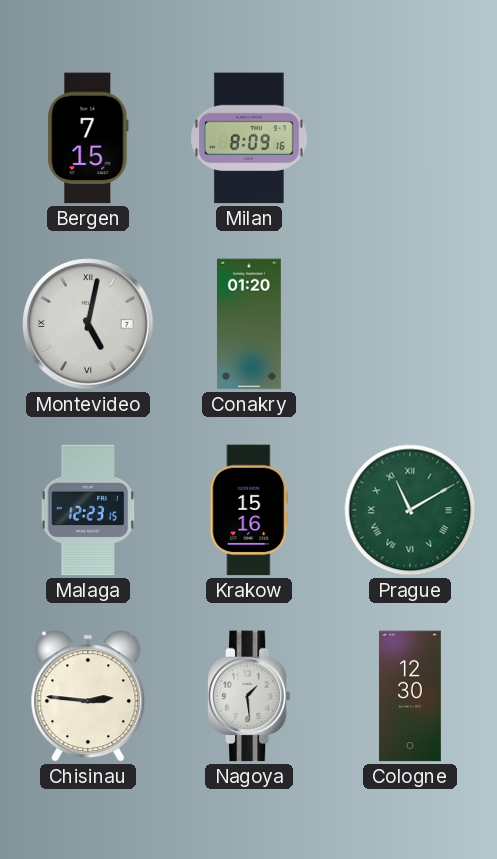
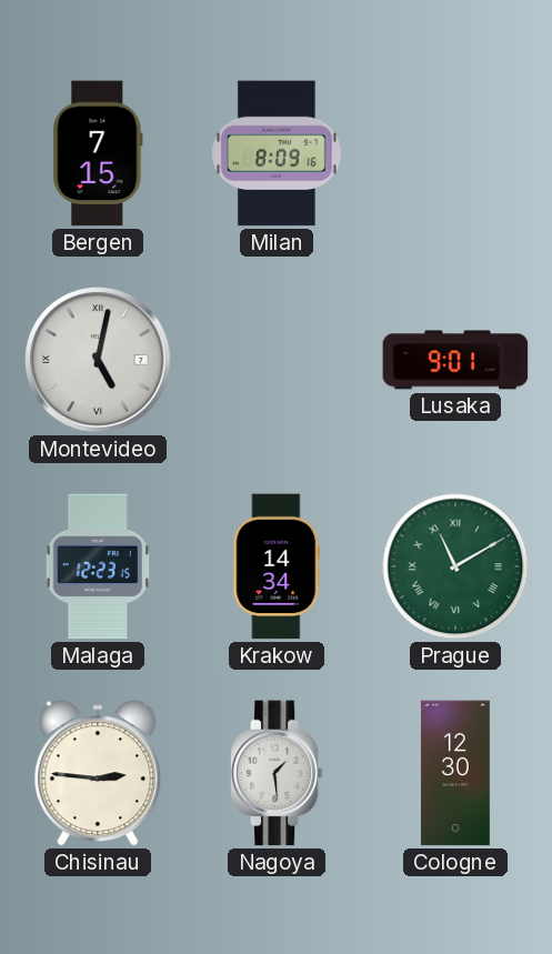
Conakry: 01:20 -> none (249, 324)
Lusaka: none -> 9:01 (455, 360)
Krakow: 15:16 -> 14:34 (277, 566)
